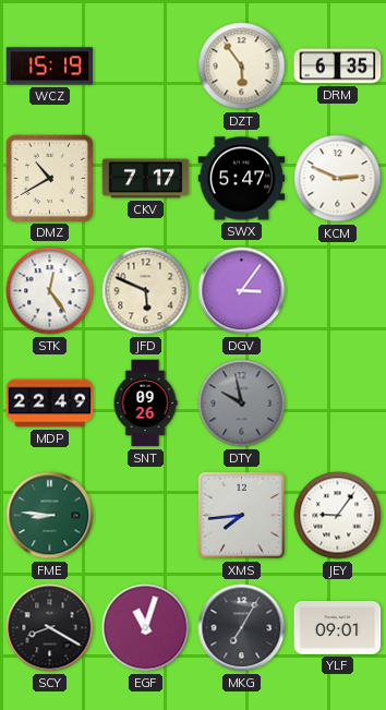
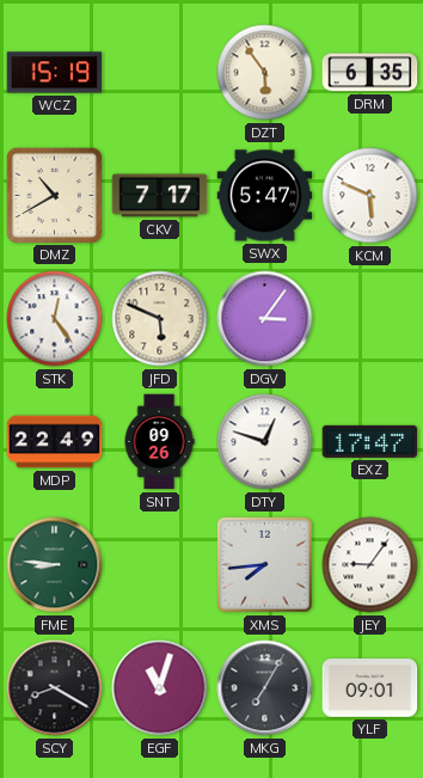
KCM: 2:49 -> 5:49 (370, 196)
DTY: 9:58 -> 12:48 (265, 442)
DTY dial: grey -> white (265, 442)
EXZ: none -> 17:47 (370, 441)
